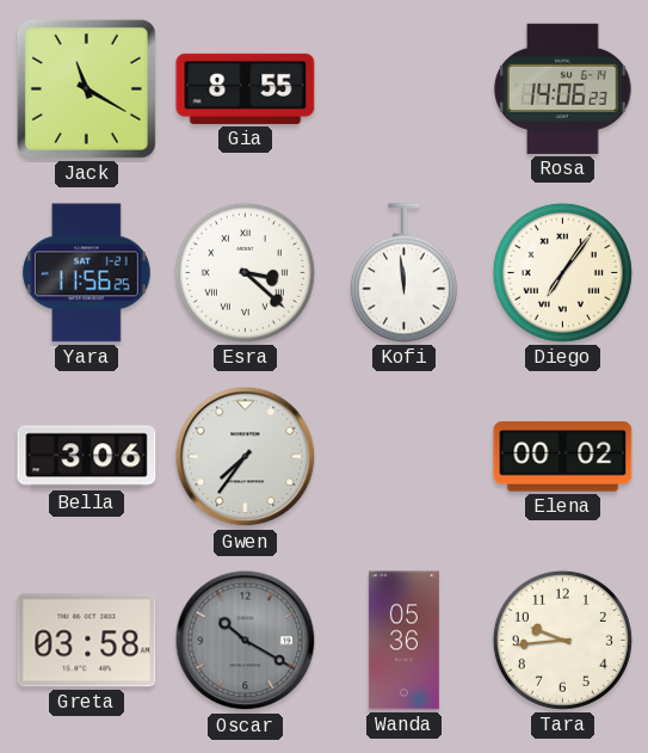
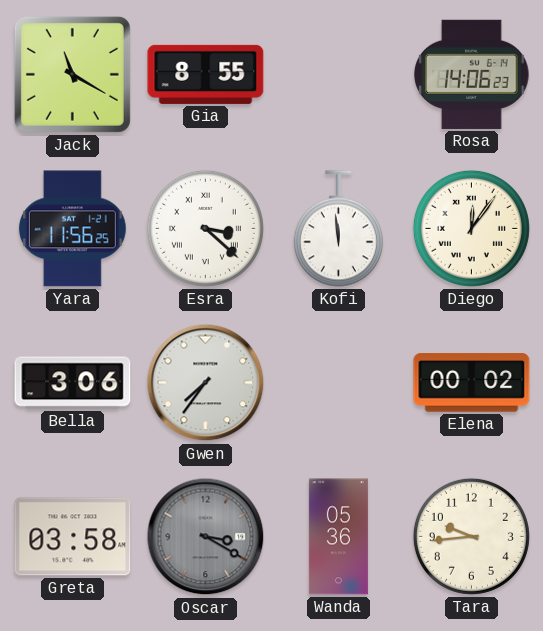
Diego: 7:06 -> 12:06 (471, 228)
Oscar: 10:20 -> 3:20 (206, 537)
